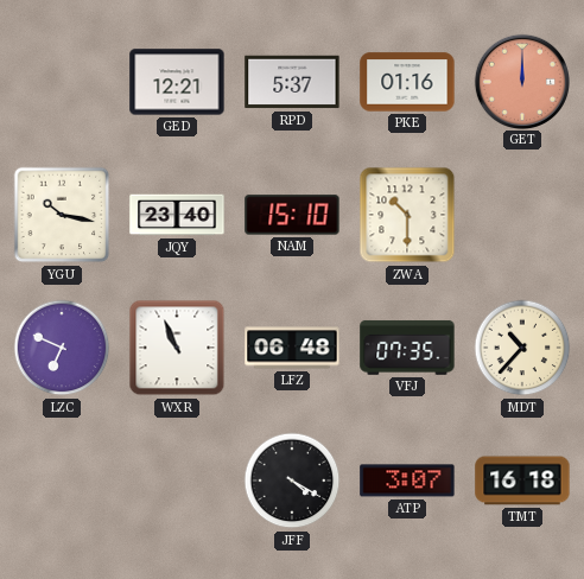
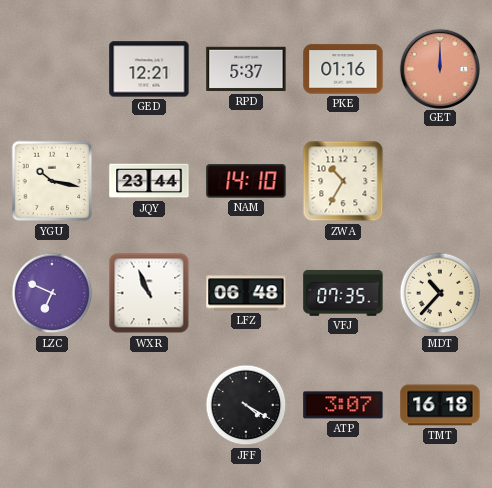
JQY: 23:40 -> 23:44 (149, 181)
NAM: 15:10 -> 14:10 (246, 181)
ZWA: 10:30 -> 10:35 (343, 181)
